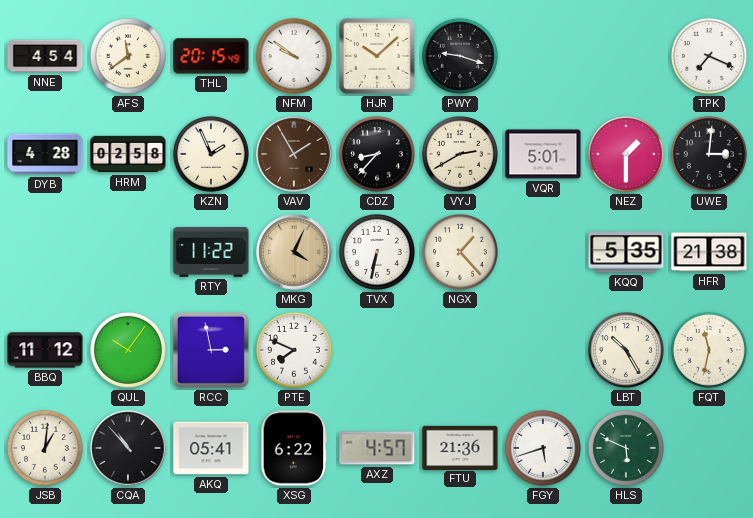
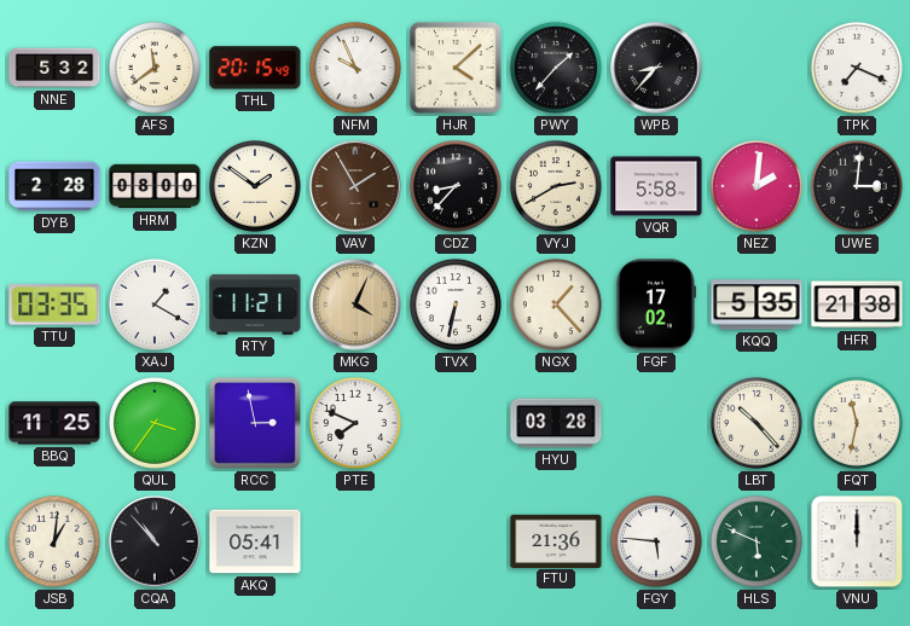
NNE: 4:54 -> 5:32 (54, 68)
NFM: 9:51 -> 9:56 (355, 68)
HJR: 10:08 -> 4:08 (457, 69)
PWY: 9:18 -> 1:37 (556, 68)
WPB: none -> 8:37 (656, 68)
DYB: 4:28 -> 2:28 (54, 186)
HRM: 02:58 -> 08:00 (155, 186)
KZN: 1:56 -> 1:51 (255, 186)
VQR: 5:01 -> 5:58 (656, 186)
NEZ: 1:30 -> 2:01 (757, 186)
TTU: none -> 03:35 (54, 305)
XAJ: none -> 1:20 (155, 305)
RTY: 11:22 -> 11:21 (255, 305)
FGF: none -> 17:02 (655, 305)
BBQ: 11:12 -> 11:25 (54, 423)
QUL: 10:06 -> 3:36 (155, 423)
HYU: none -> 03:28 (556, 423)
LBT: 10:25 -> 10:23 (757, 423)
XSG: 6:22 -> none (294, 448)
AXZ: 4:57 -> none (377, 448)
FGY: 5:42 -> 5:46 (656, 541)
VNU: none -> 12:00 (857, 541)
